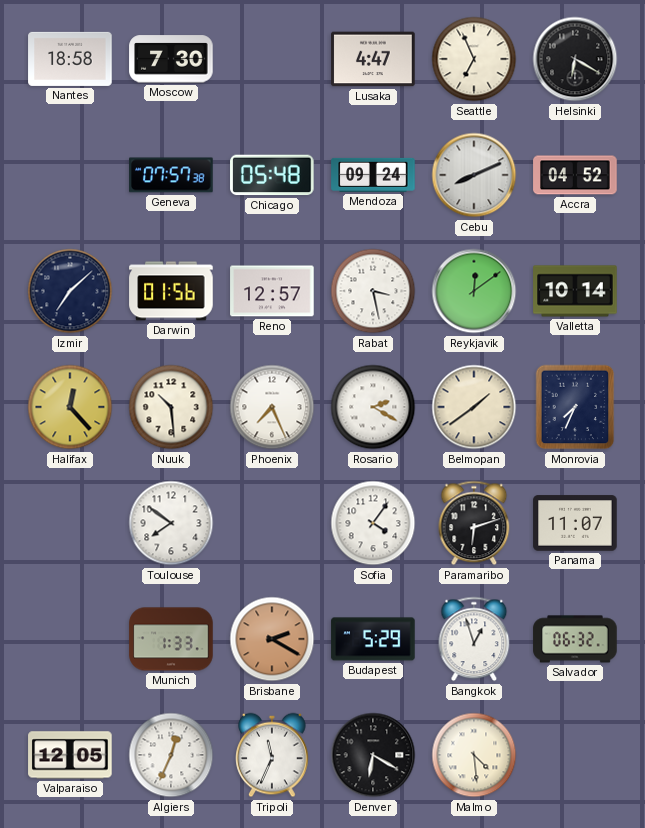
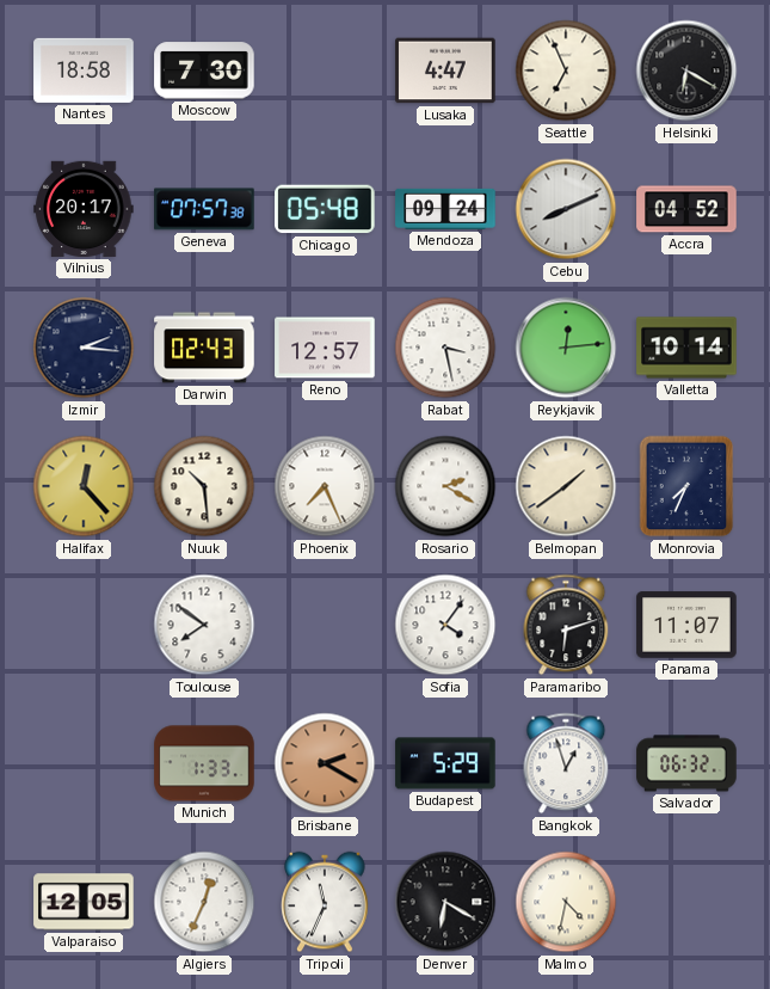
Vilnius: none -> 20:17 (84, 209)
Izmir: 7:08 -> 2:16 (84, 348)
Darwin: 01:56 -> 02:43 (204, 348)
Reykjavik: 12:09 -> 12:14 (566, 348)
Malmo: 4:29 -> 4:32 (566, 902)
